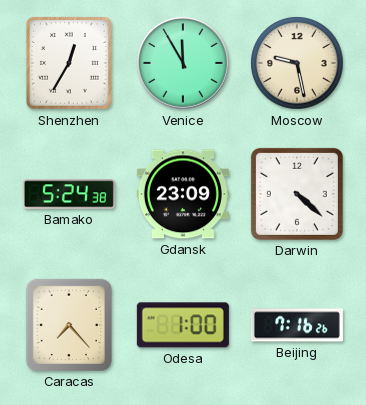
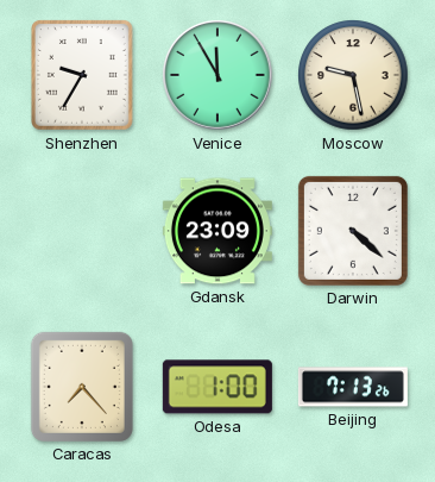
Shenzhen: 12:35 -> 9:35 (82, 75)
Bamako: 5:24 -> none (69, 194)
Beijing: 7:16 -> 7:13 (353, 387)
